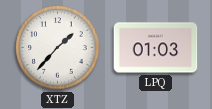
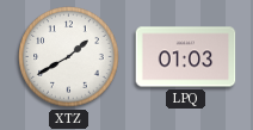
XTZ: 1:37 -> 1:40 (69, 57)
